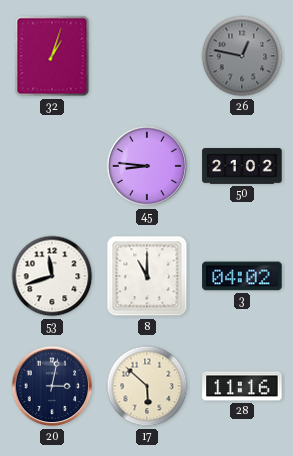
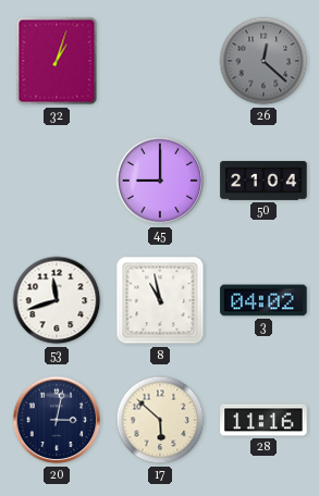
26: 12:47 -> 12:22 (263, 61)
45: 8:46 -> 9:00 (160, 181)
50: 21:02 -> 21:04 (263, 181)
8: 11:00 -> 10:58 (160, 300)
